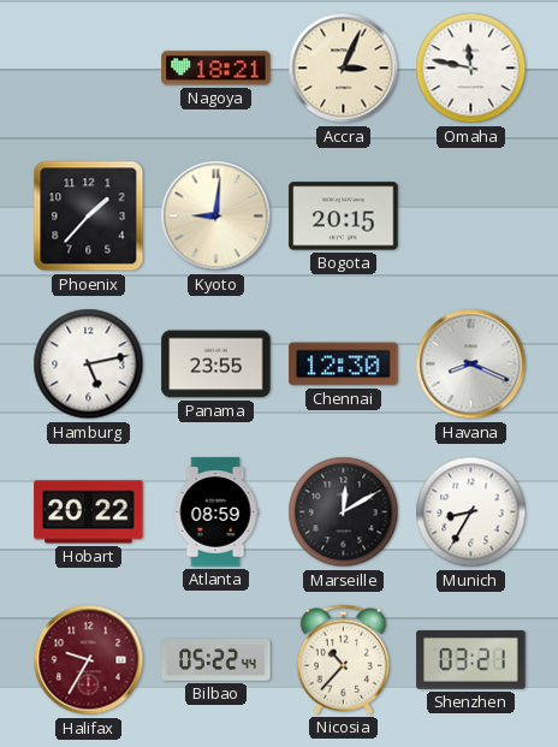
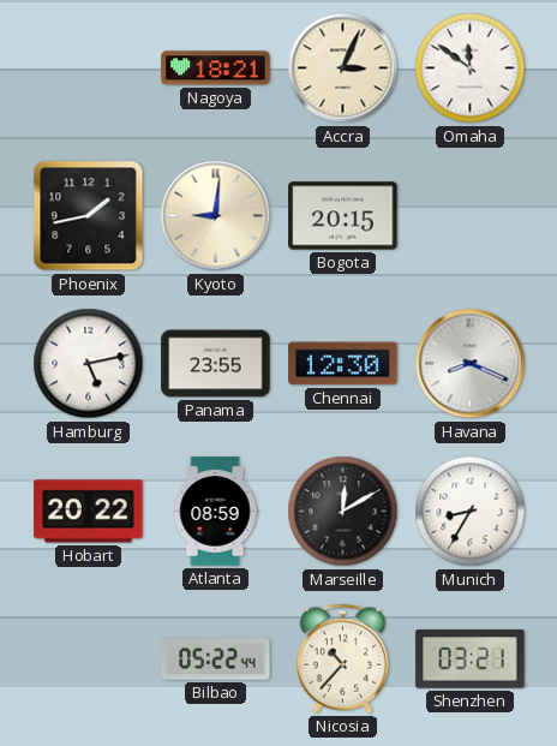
Omaha: 11:47 -> 11:51 (471, 68)
Phoenix: 1:37 -> 1:43 (89, 216)
Halifax: 9:35 -> none (89, 660)
